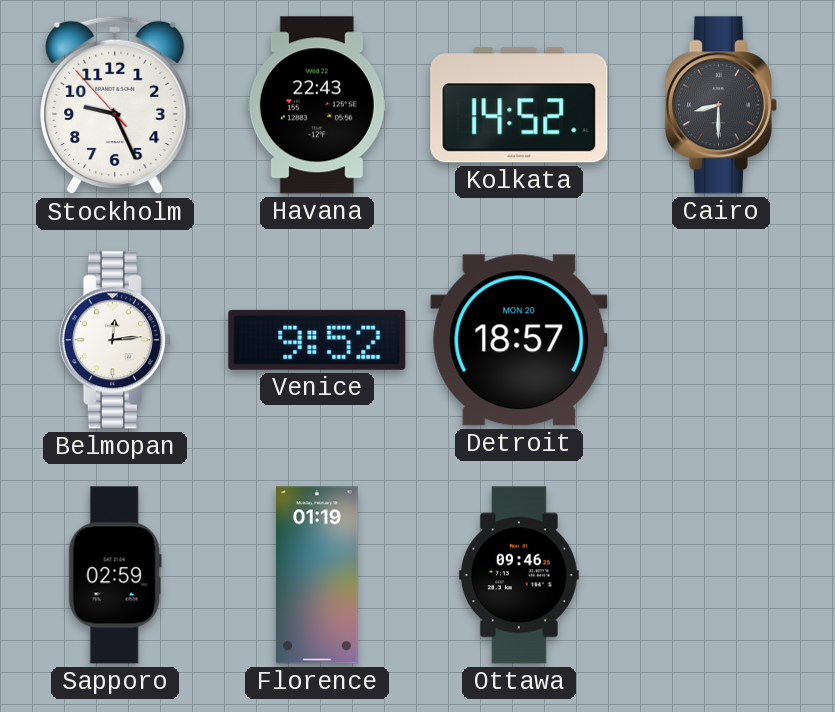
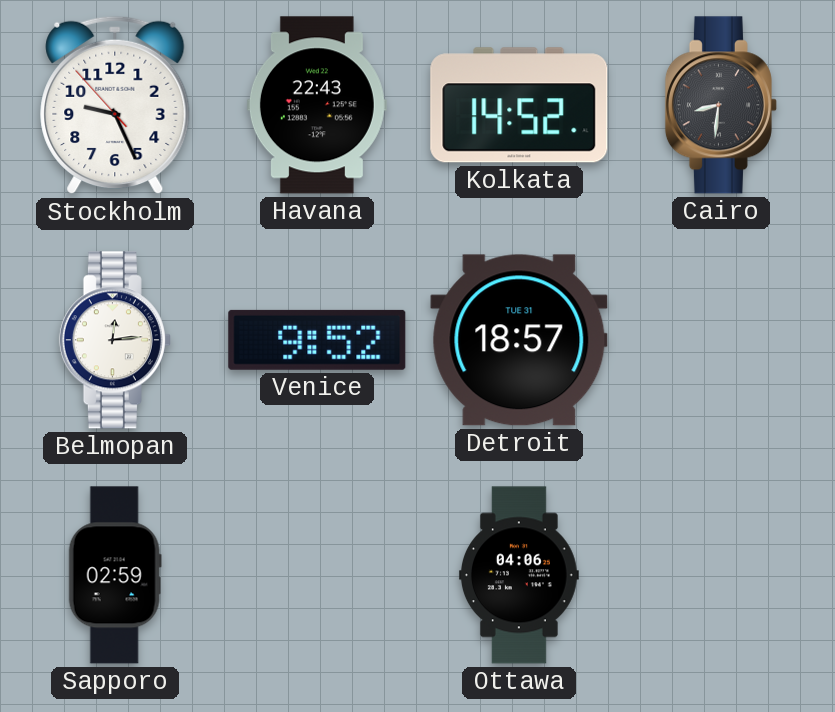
Cairo: 8:30 -> 8:31 (721, 105)
Detroit date: MON 20 -> TUE 31 (519, 340)
Florence: 01:19 -> none (318, 575)
Ottawa: 09:46 -> 04:06 (519, 575)
